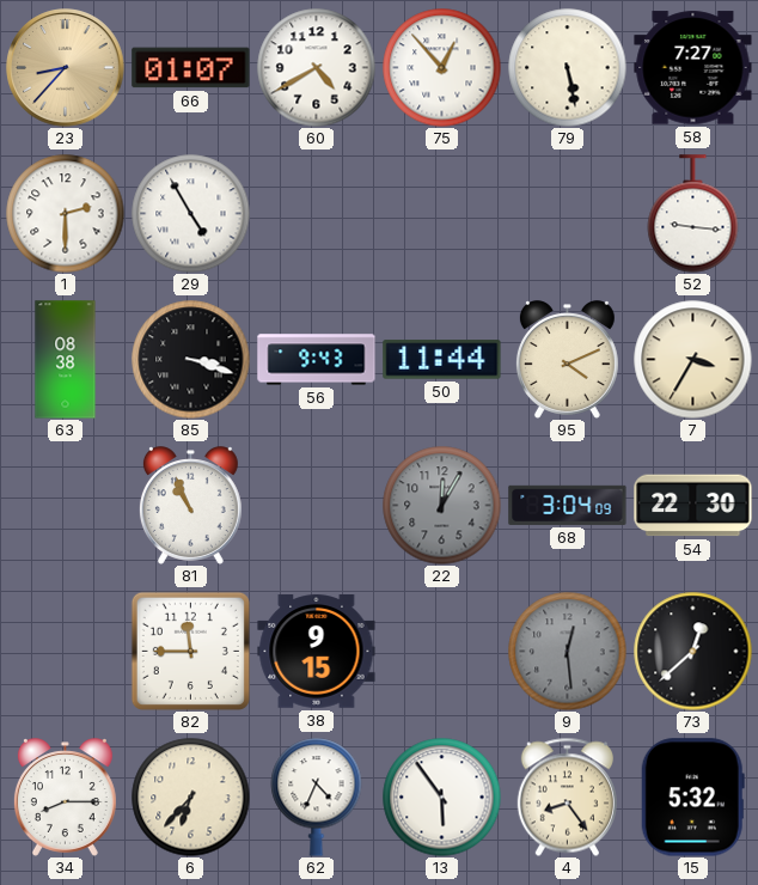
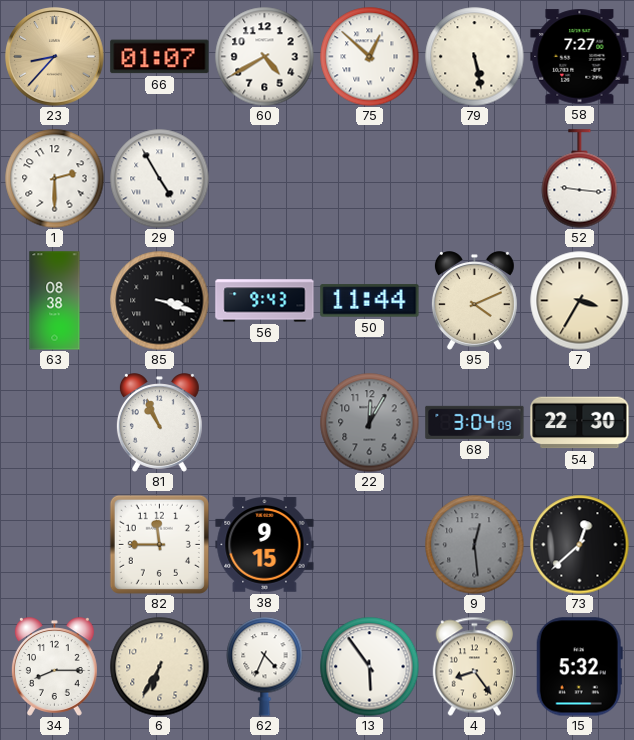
75: 12:53 -> 12:52 (370, 57)
6: 6:37 -> 6:35 (160, 667)
